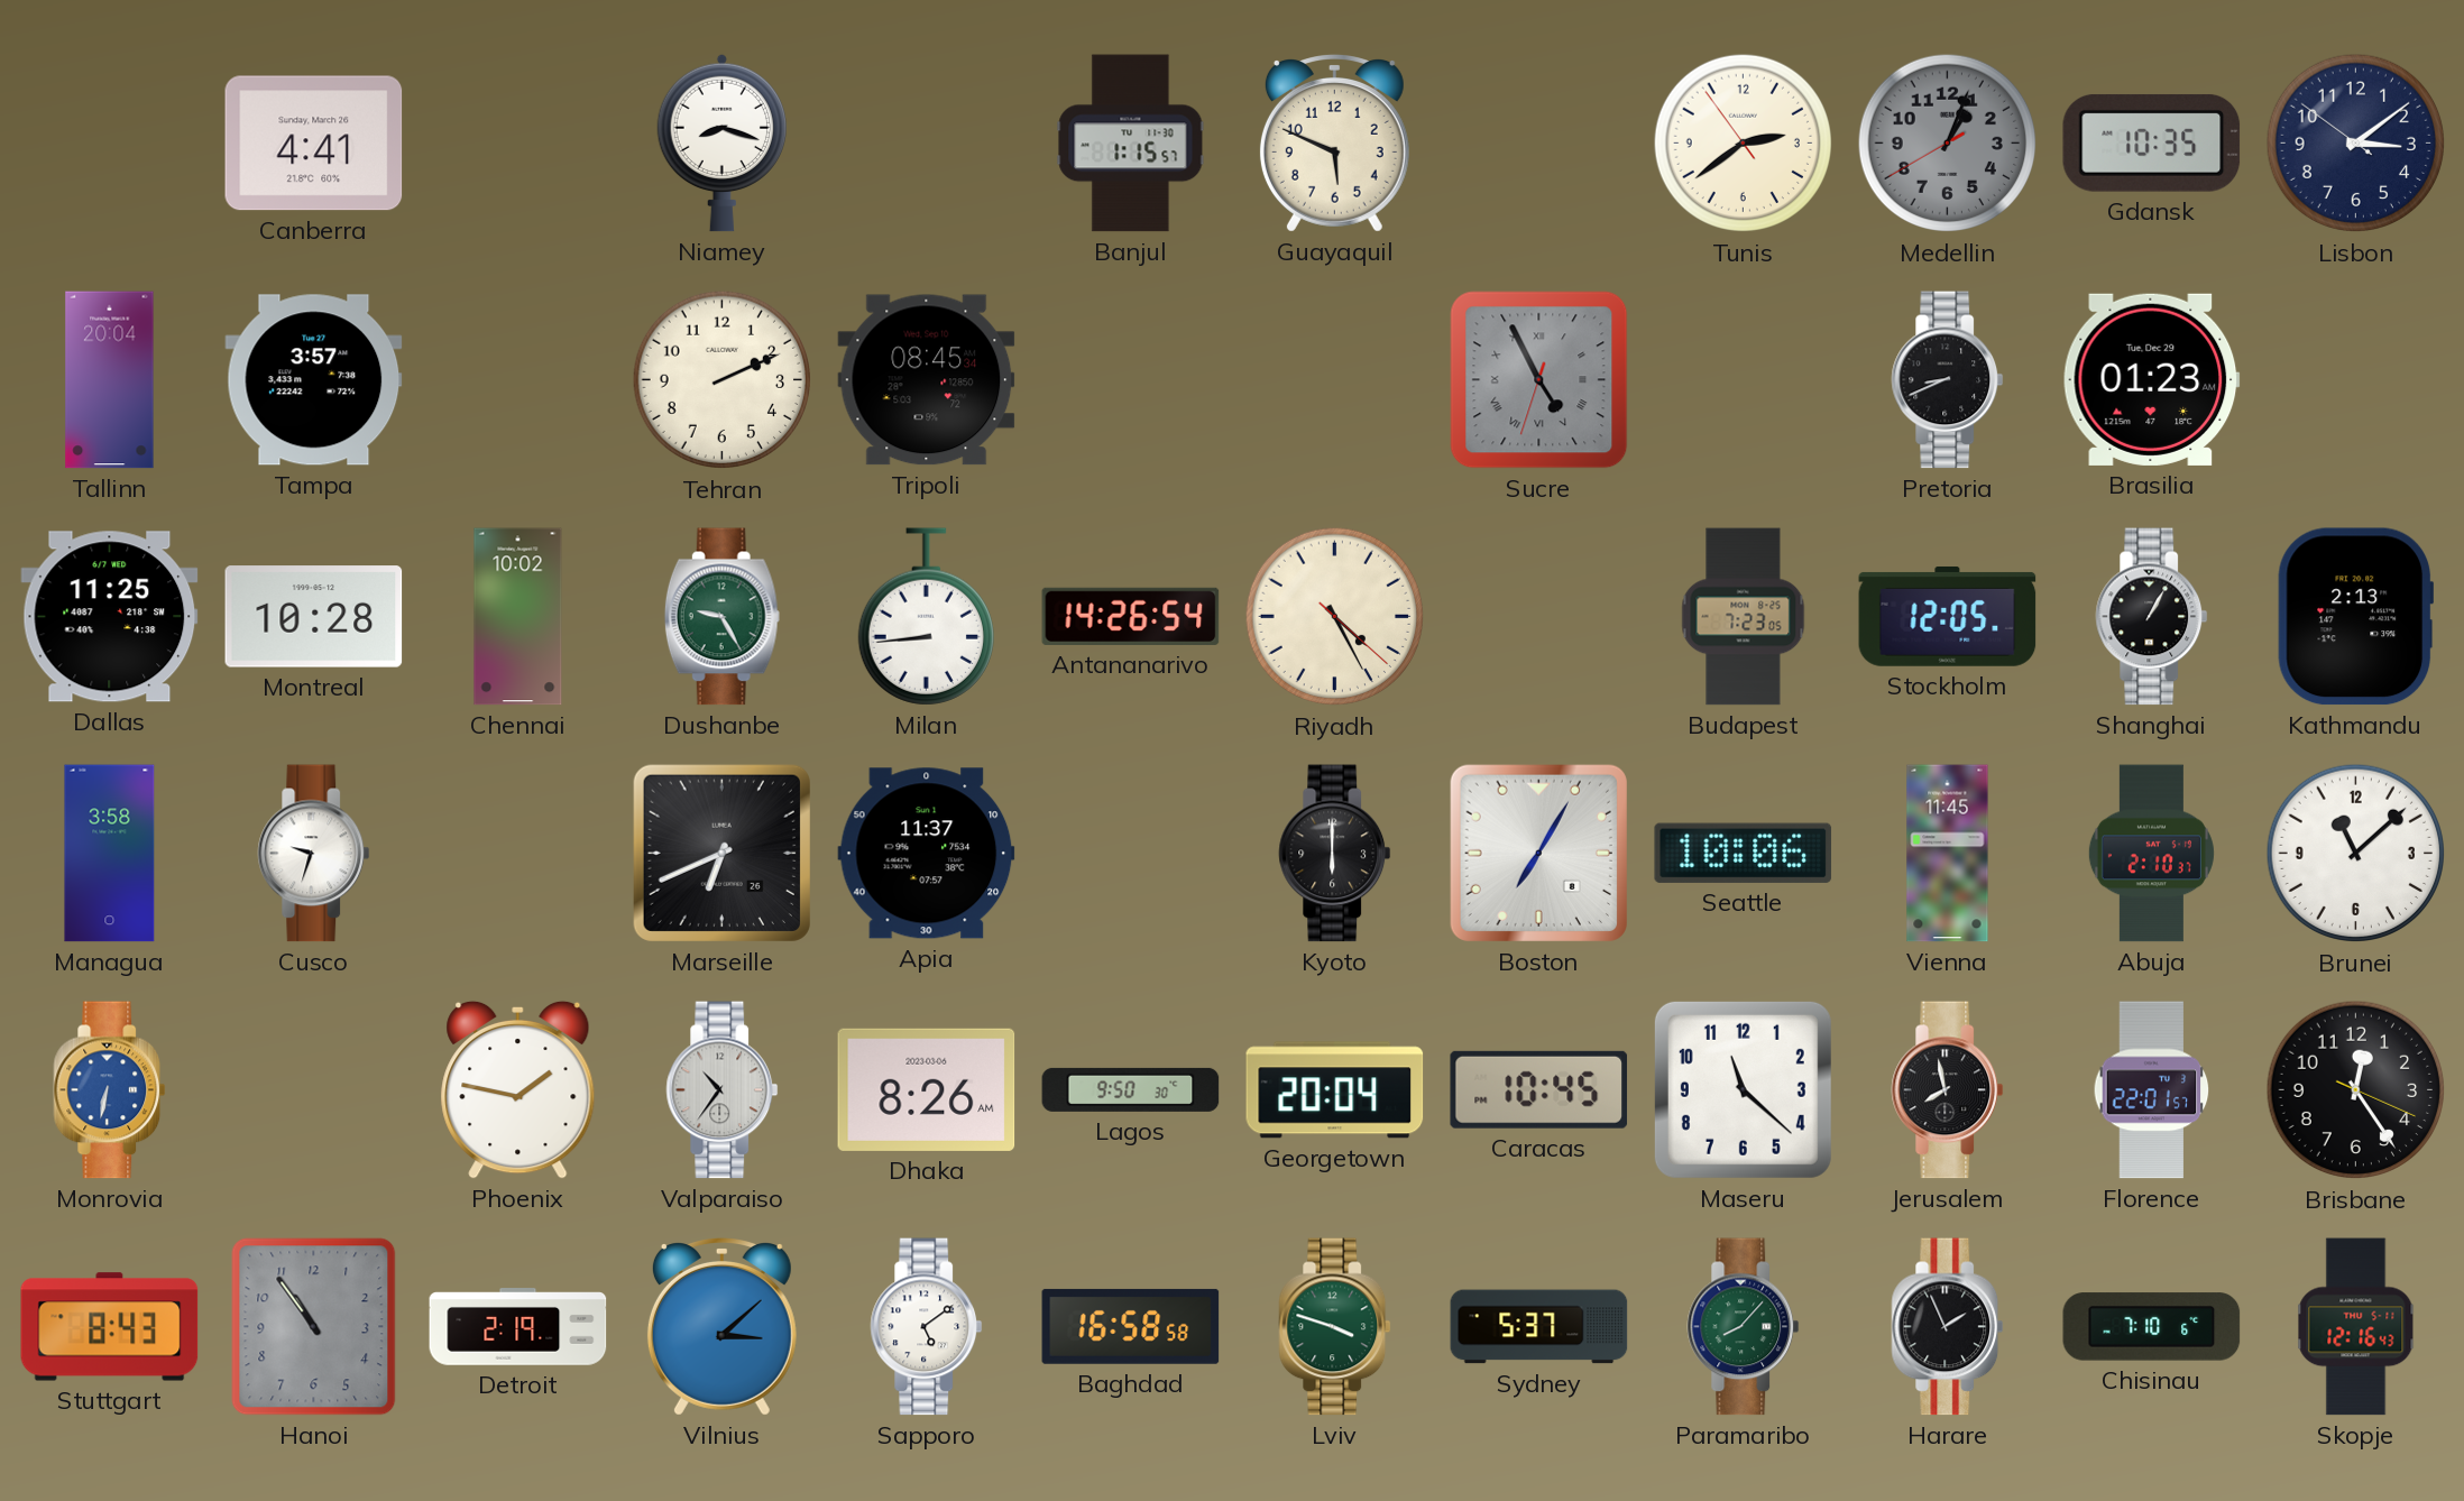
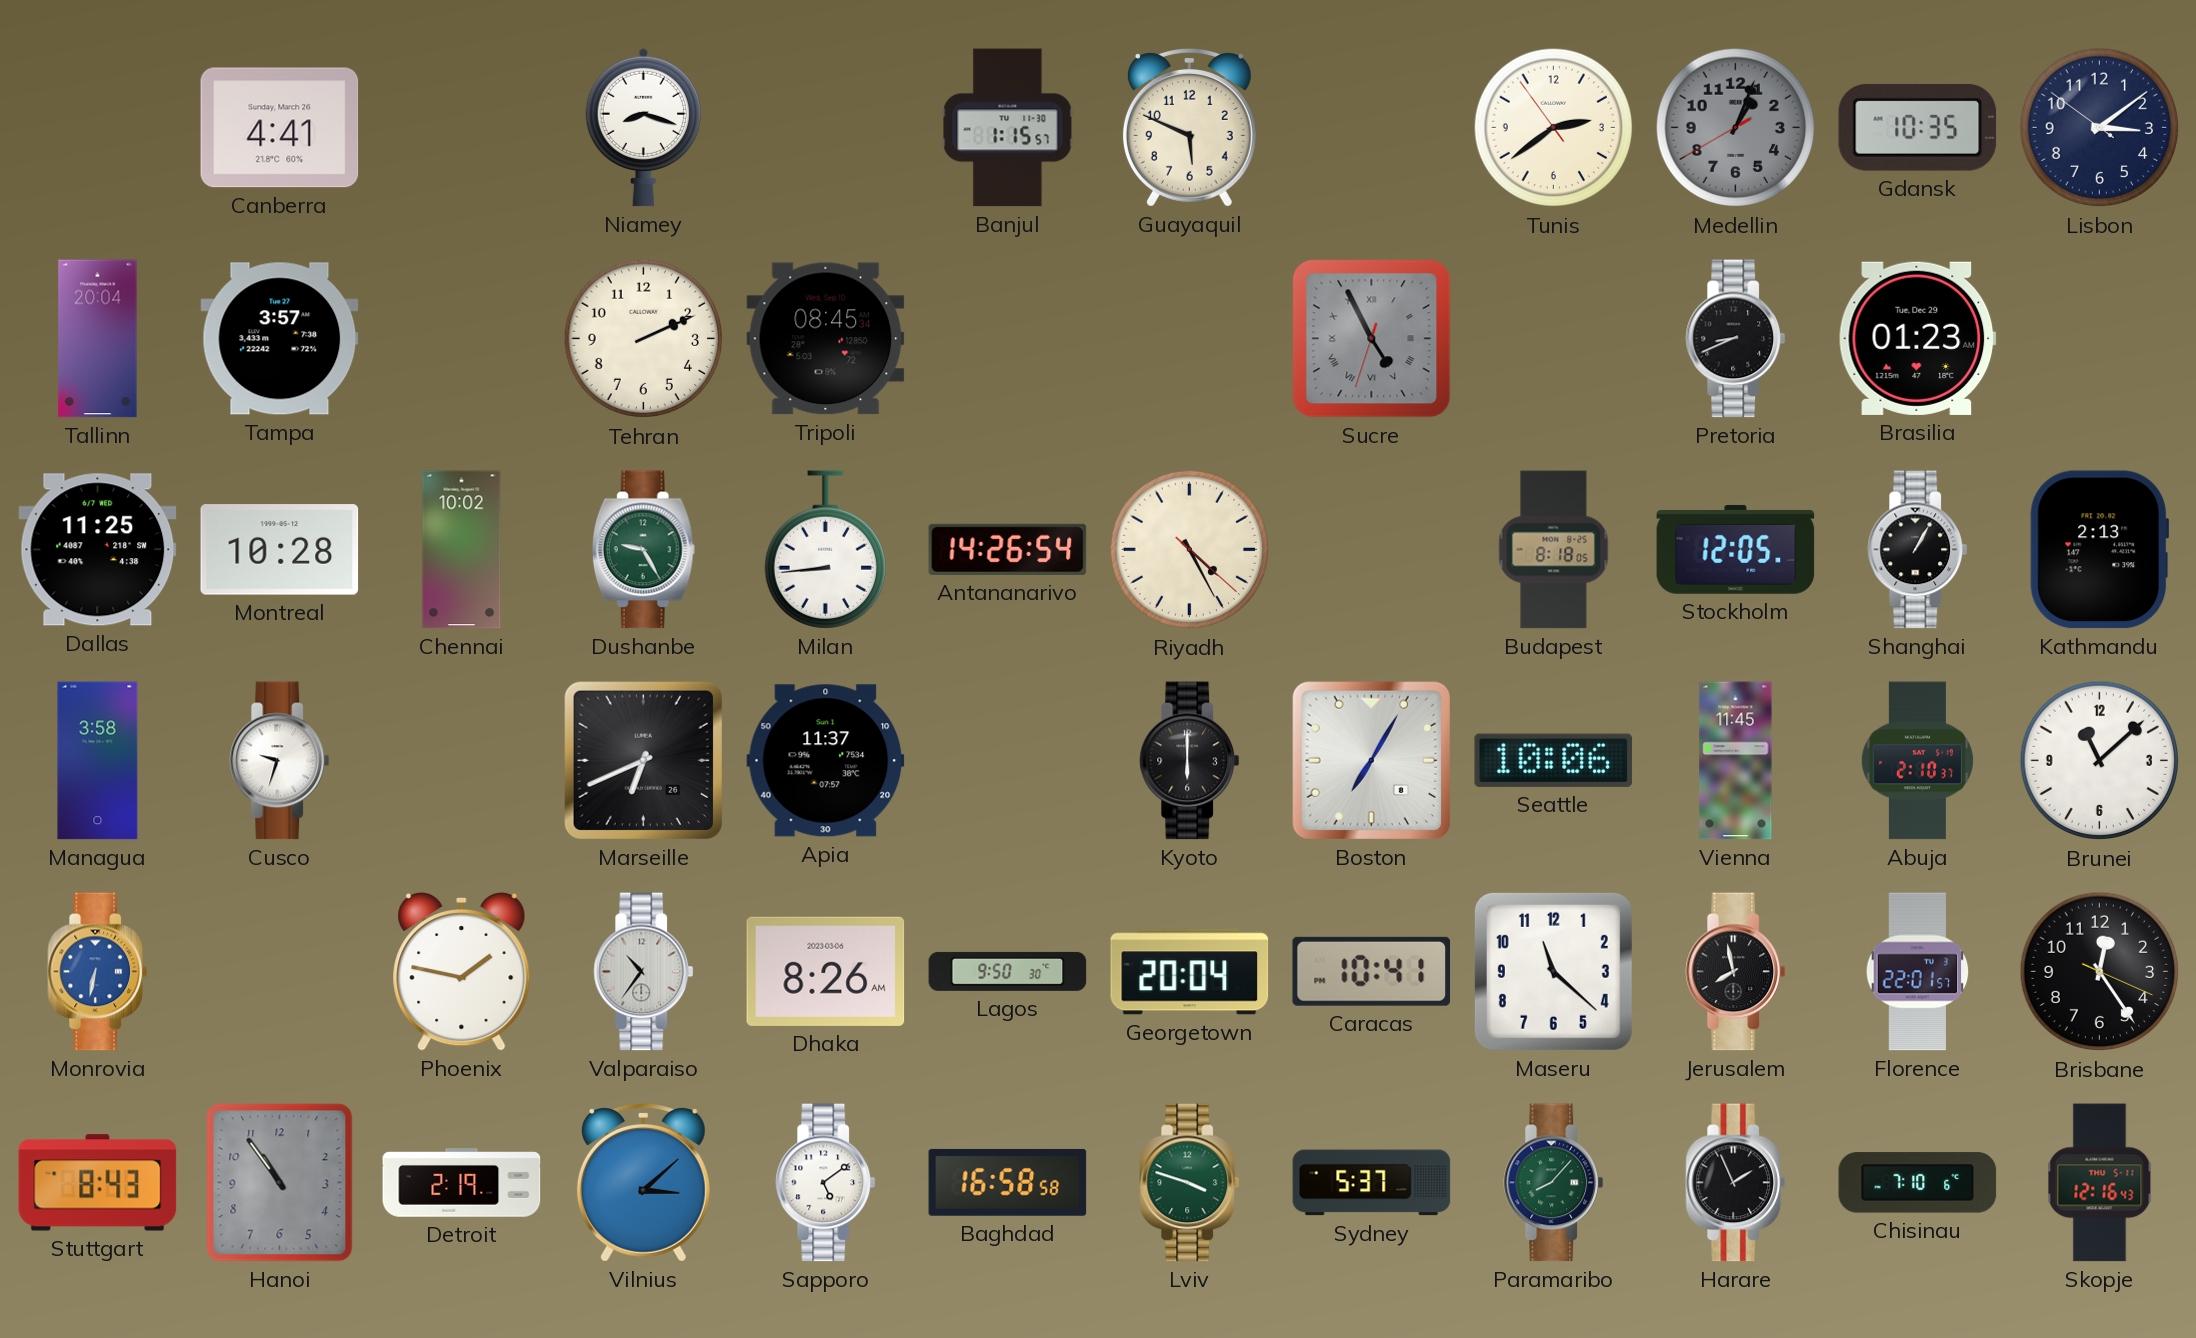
Budapest: 7:23 -> 8:18 (1554, 550)
Caracas: 10:45 -> 10:41 (1372, 971)
